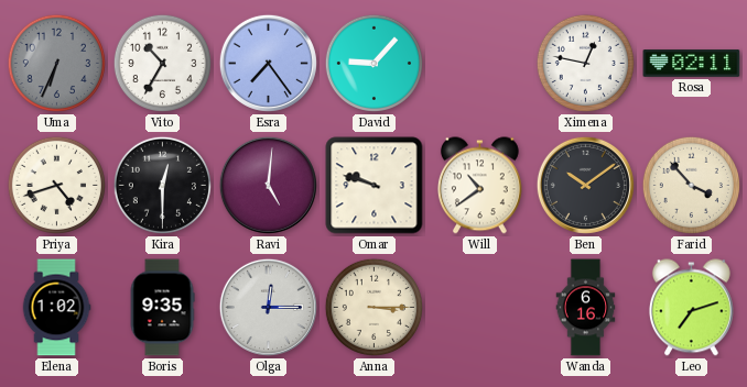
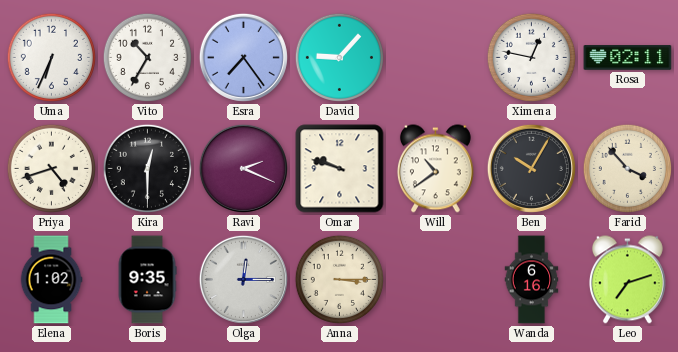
Uma dial: grey -> white (51, 57)
Ravi: 5:01 -> 2:19 (243, 168)
Ben: 10:09 -> 10:05 (531, 168)
